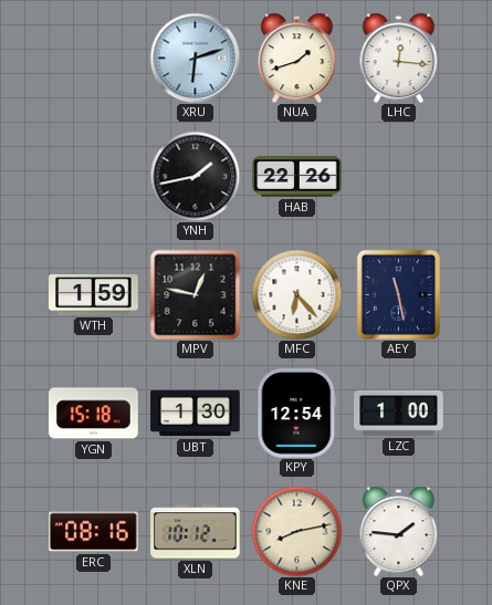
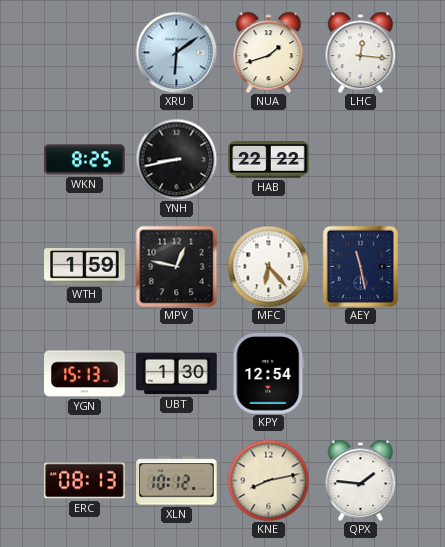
XRU: 6:12 -> 6:09 (176, 52)
WKN: none -> 8:25 (85, 160)
YNH: 1:43 -> 8:43 (176, 159)
HAB: 22:26 -> 22:22 (269, 160)
YGN: 15:18 -> 15:13 (85, 374)
LZC: 1:00 -> none (399, 413)
ERC: 08:16 -> 08:13 (85, 481)
